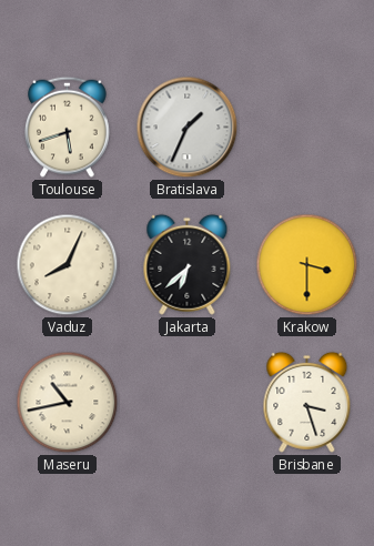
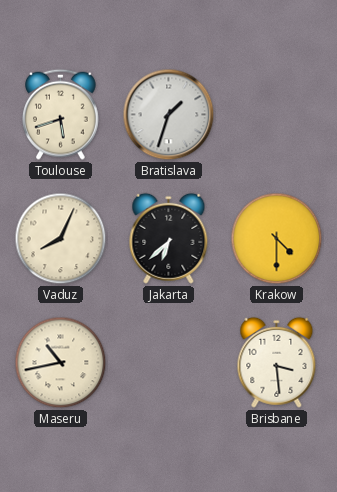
Bratislava: 1:34 -> 1:33 (169, 115)
Krakow: 3:30 -> 4:30 (277, 239)
Brisbane: 3:27 -> 3:29 (277, 362)
